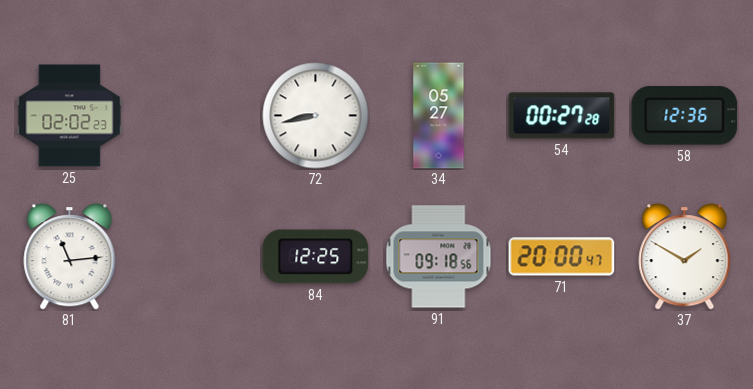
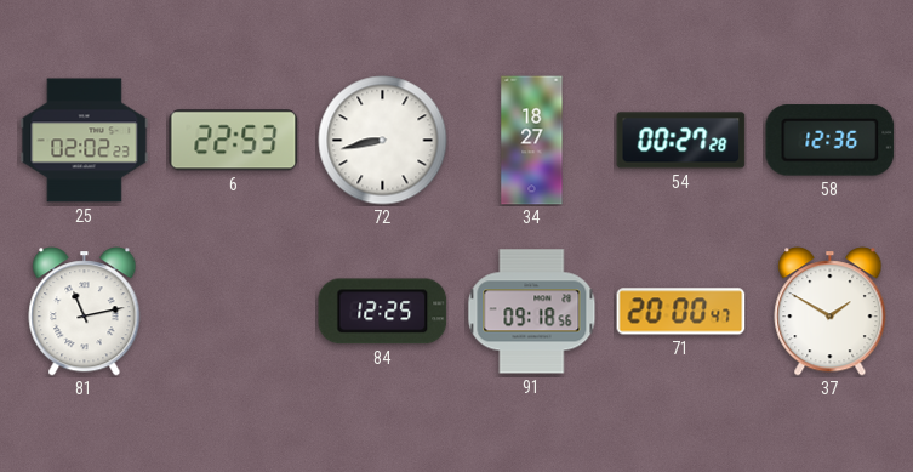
6: none -> 22:53 (234, 141)
34: 05:27 -> 18:27 (532, 141)
81: 11:14 -> 11:13 (85, 312)
